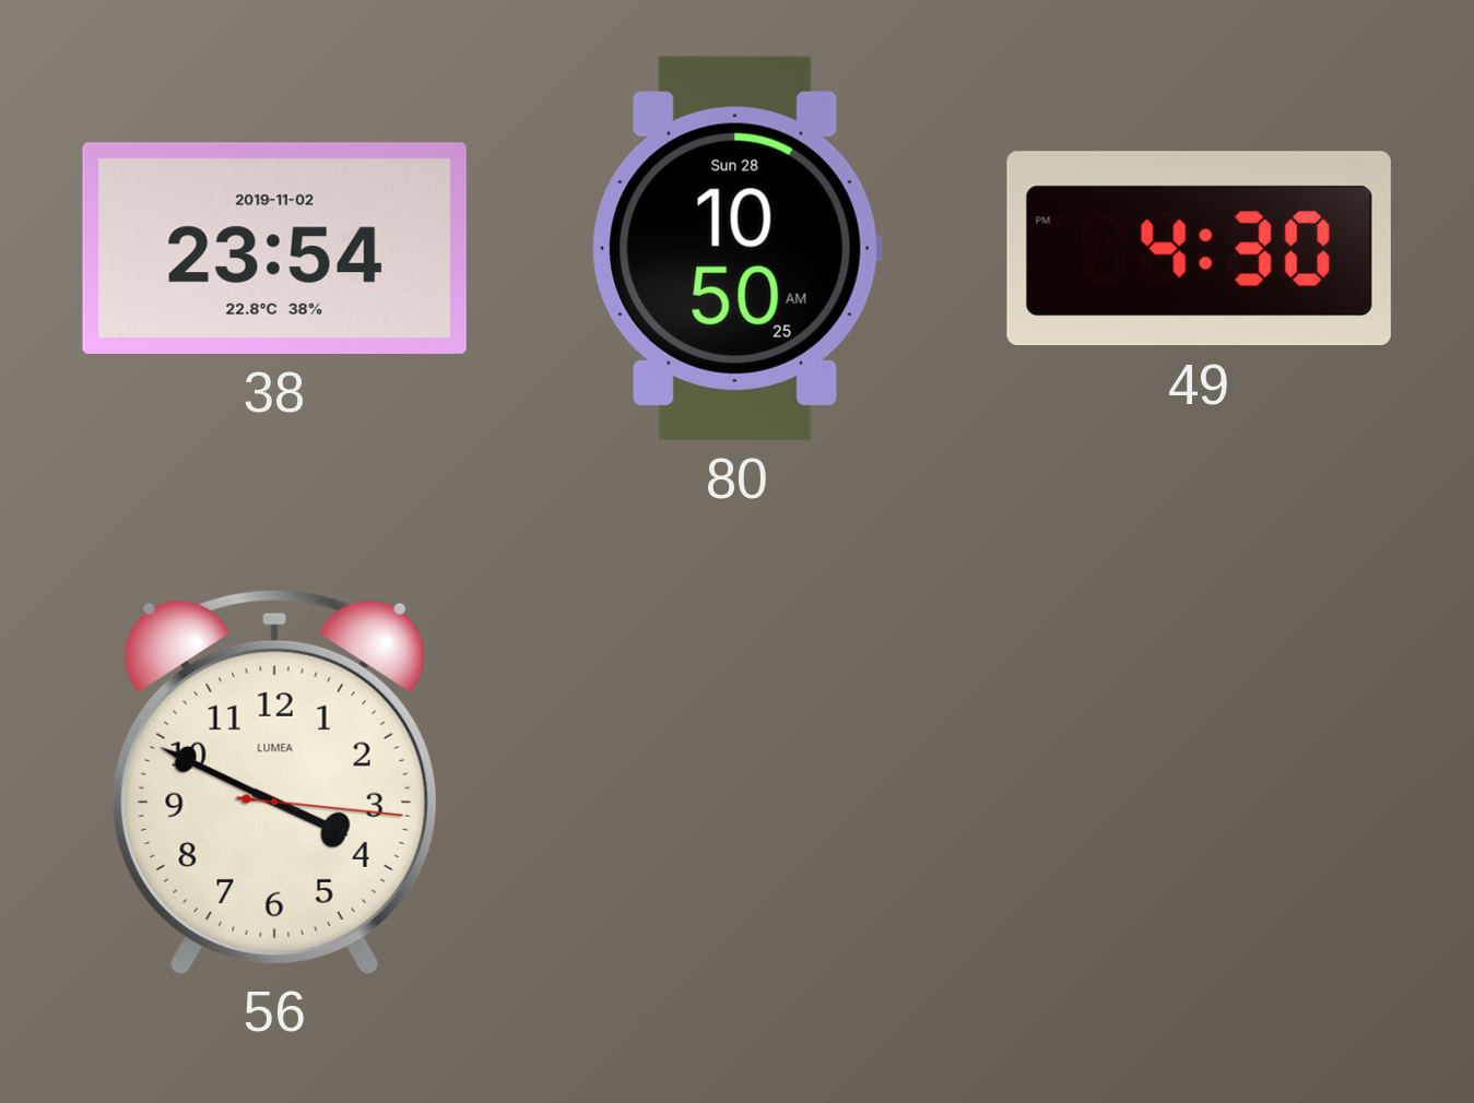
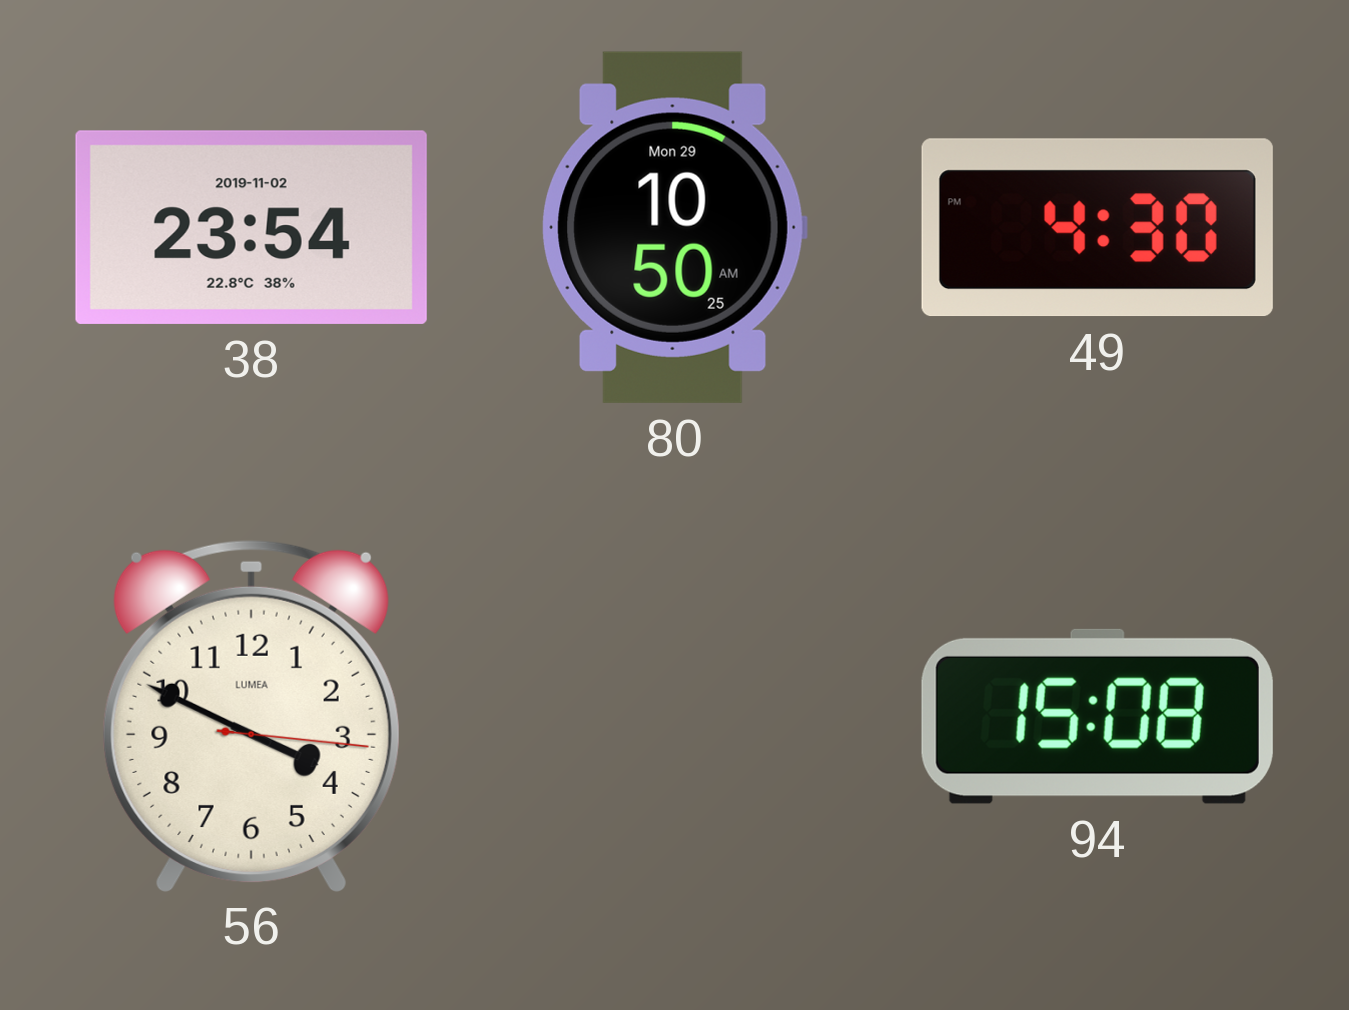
80 date: Sun 28 -> Mon 29 (674, 227)
94: none -> 15:08 (1097, 716)
